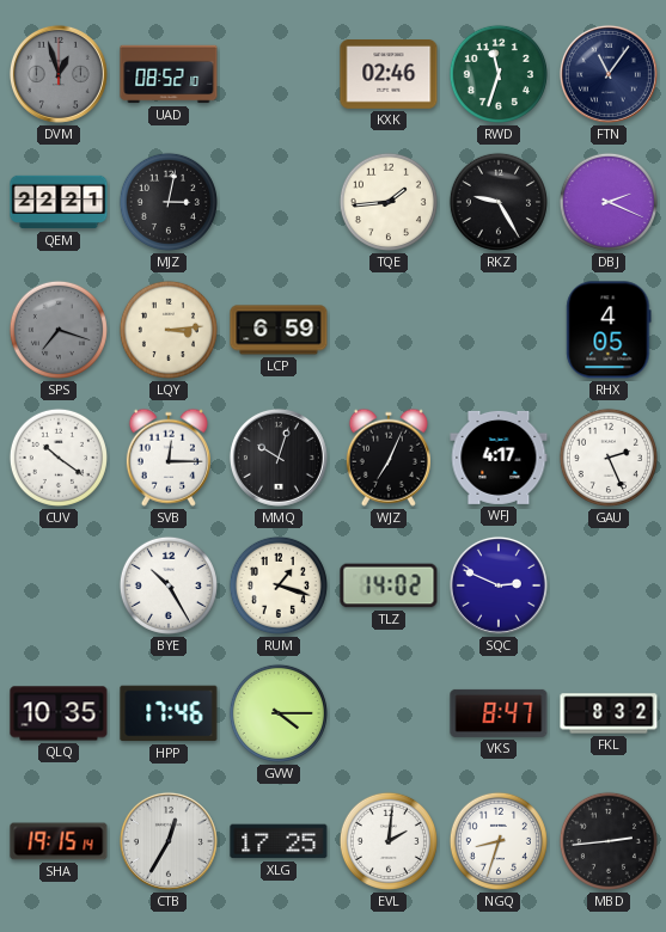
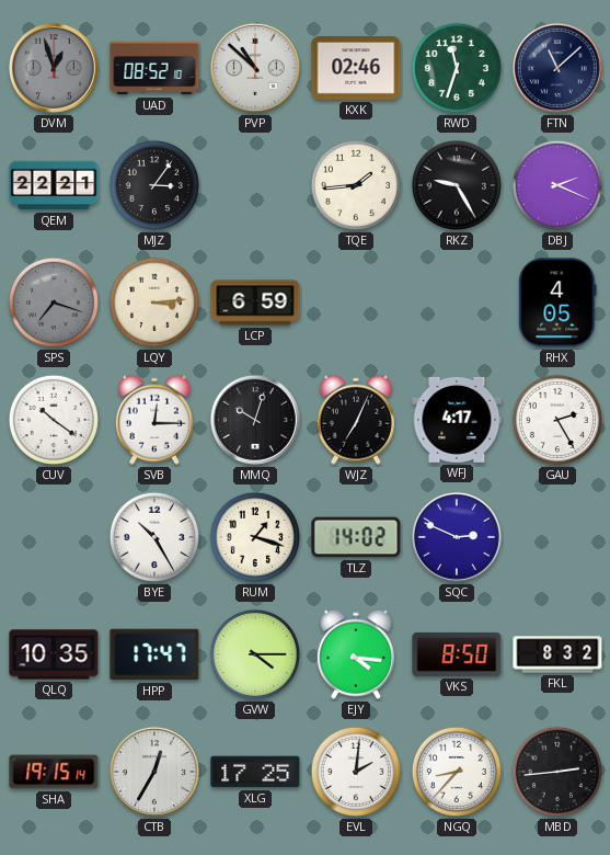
PVP: none -> 10:52 (255, 68)
FTN: 11:06 -> 11:08 (557, 68)
MJZ: 3:02 -> 3:06 (154, 185)
GAU: 2:26 -> 2:25 (557, 420)
HPP: 17:46 -> 17:47 (154, 654)
EJY: none -> 4:16 (356, 654)
VKS: 8:47 -> 8:50 (457, 654)
NGQ: 8:33 -> 8:37 (457, 772)
